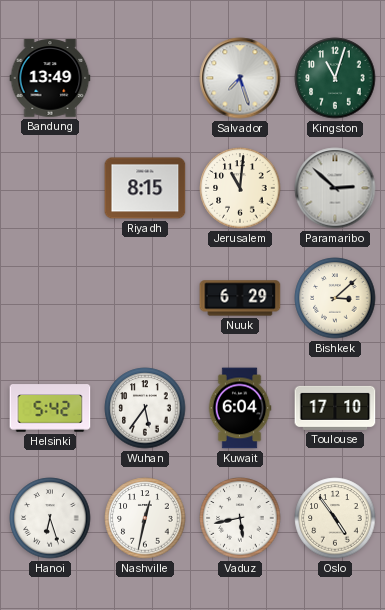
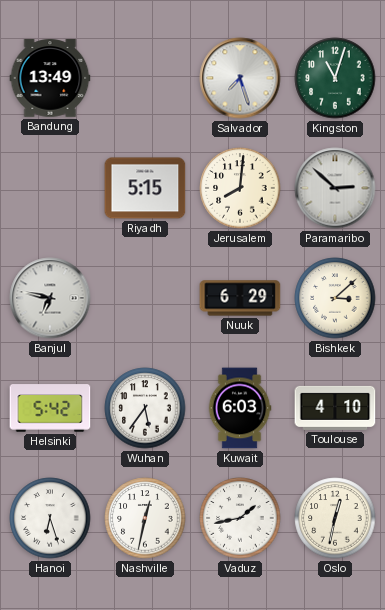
Riyadh: 8:15 -> 5:15 (145, 188)
Jerusalem: 11:01 -> 8:01 (240, 188)
Banjul: none -> 6:47 (50, 298)
Kuwait: 6:04 -> 6:03 (240, 408)
Toulouse: 17:10 -> 4:10 (335, 408)
Vaduz: 5:43 -> 1:43 (240, 518)
Oslo: 4:54 -> 12:32 (335, 518)
